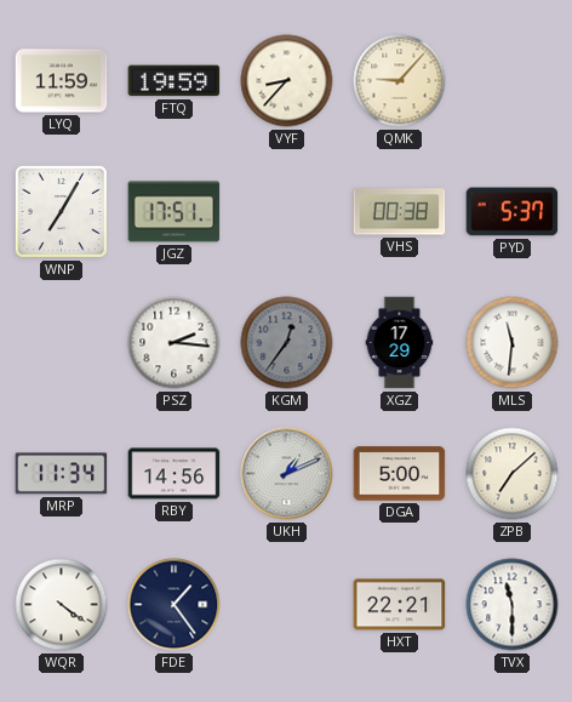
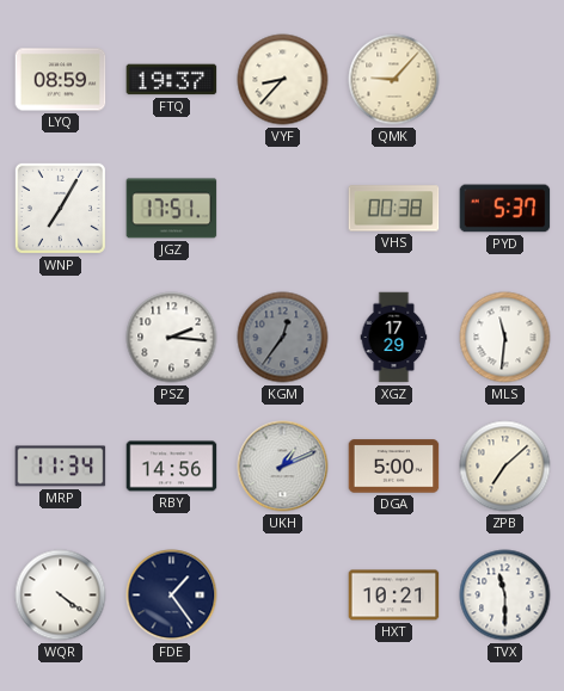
LYQ: 11:59 -> 08:59 (61, 80)
FTQ: 19:59 -> 19:37 (172, 80)
HXT: 22:21 -> 10:21 (394, 596)
